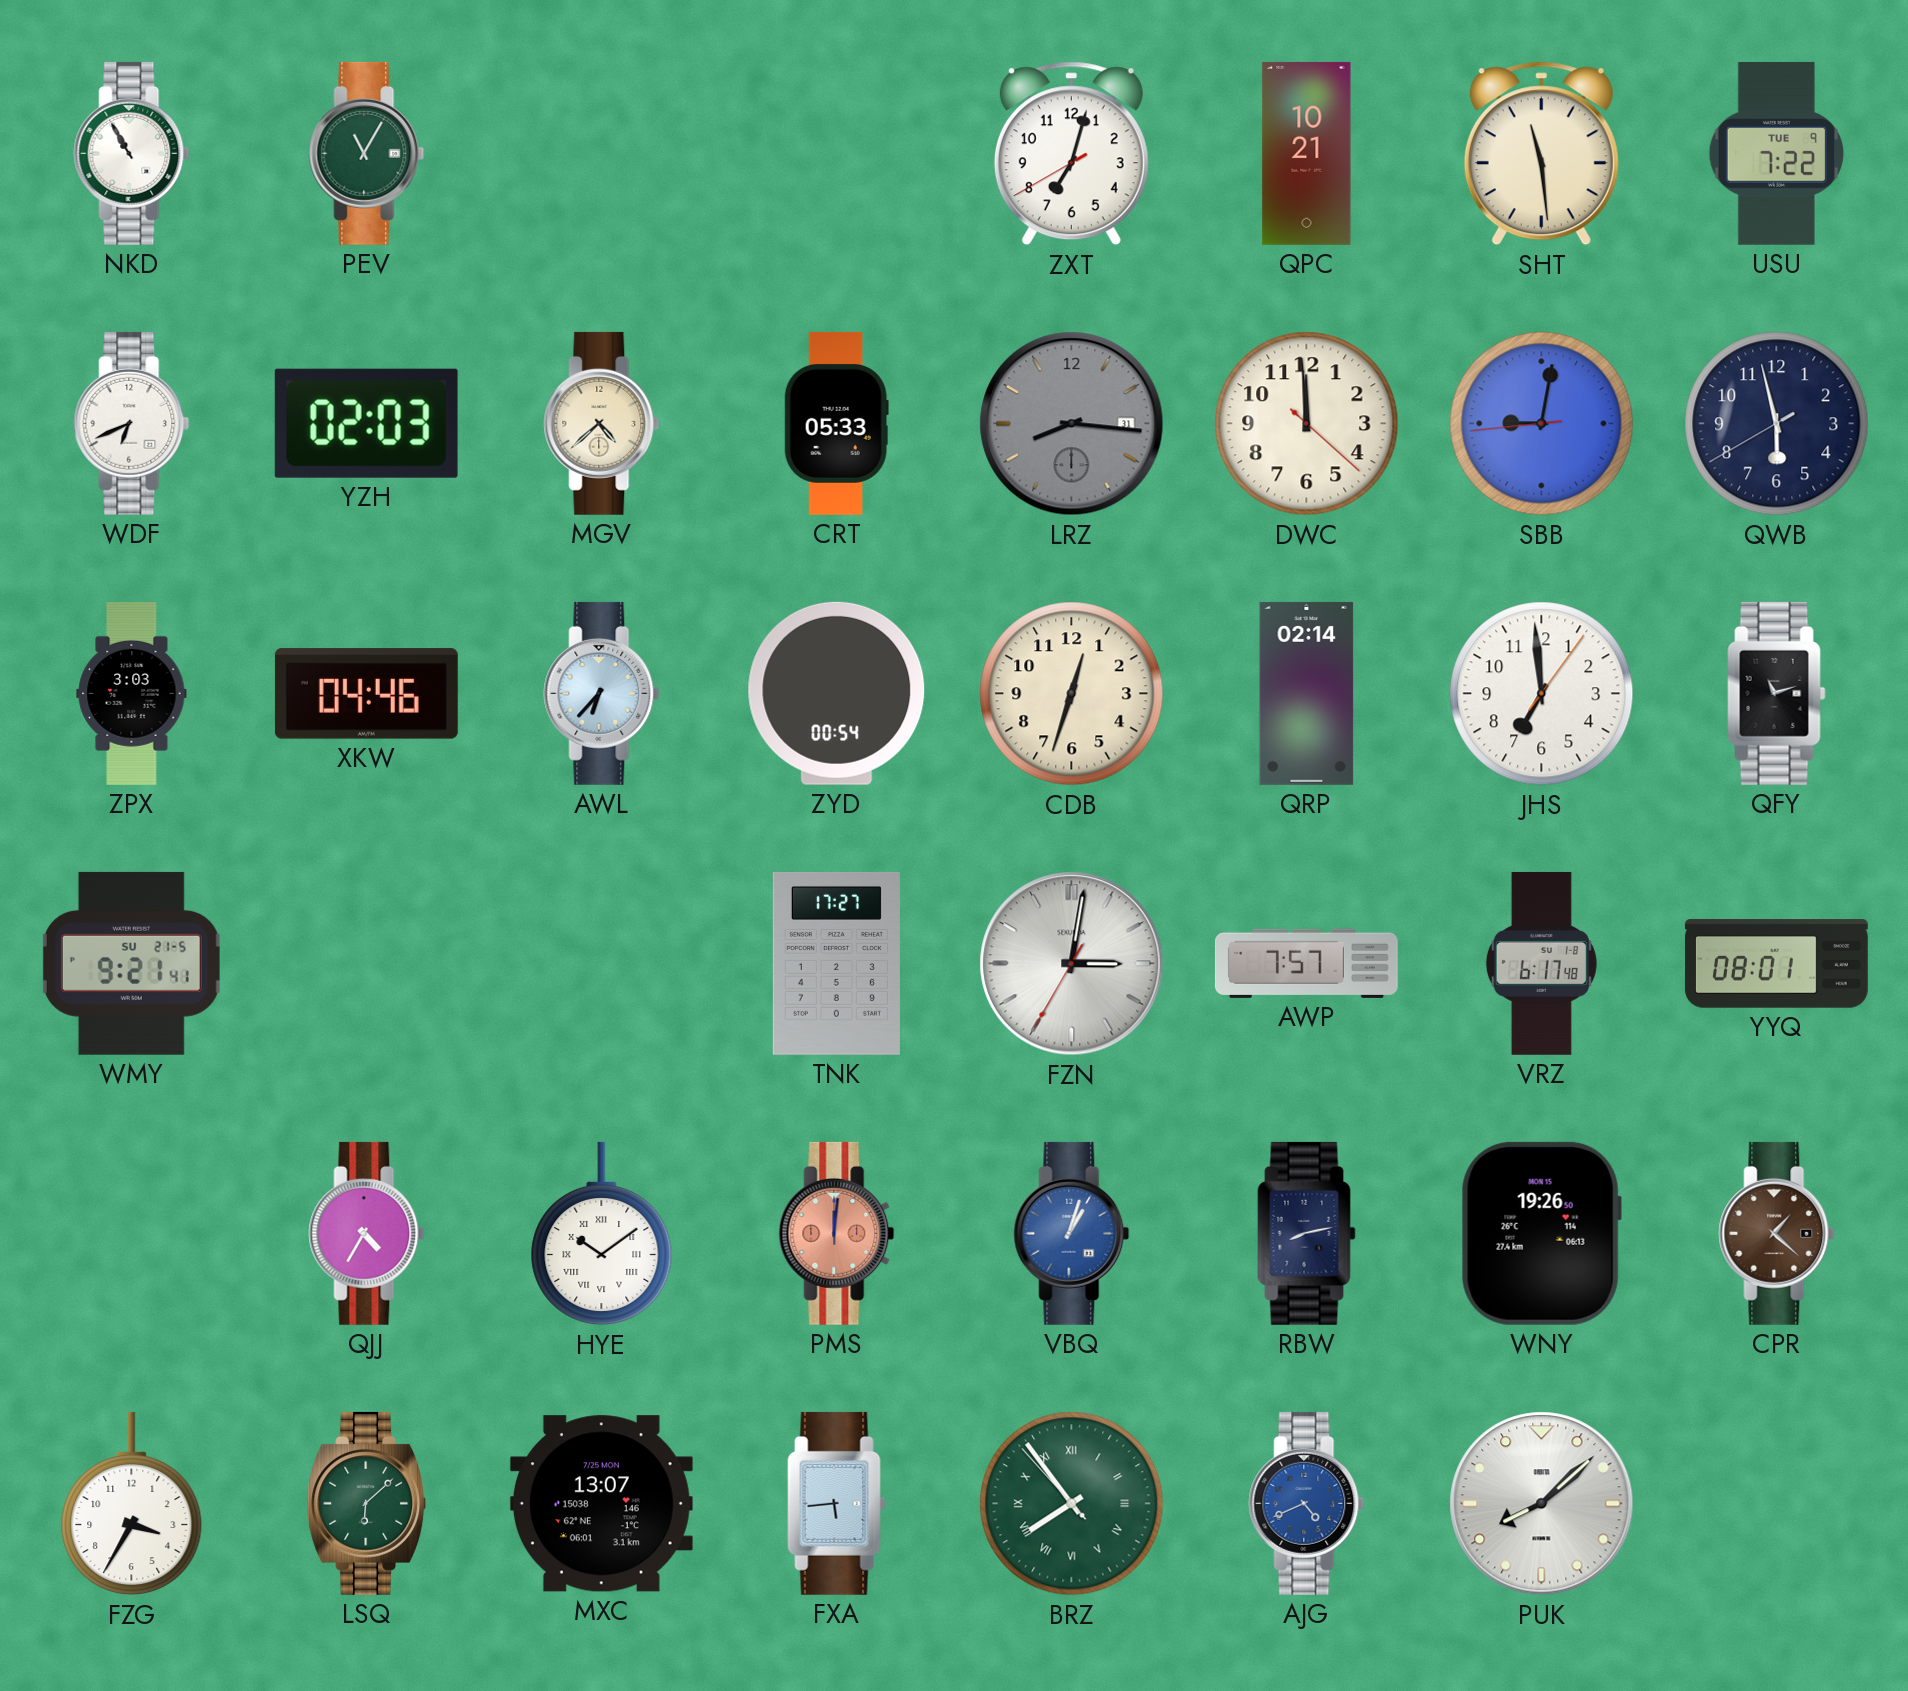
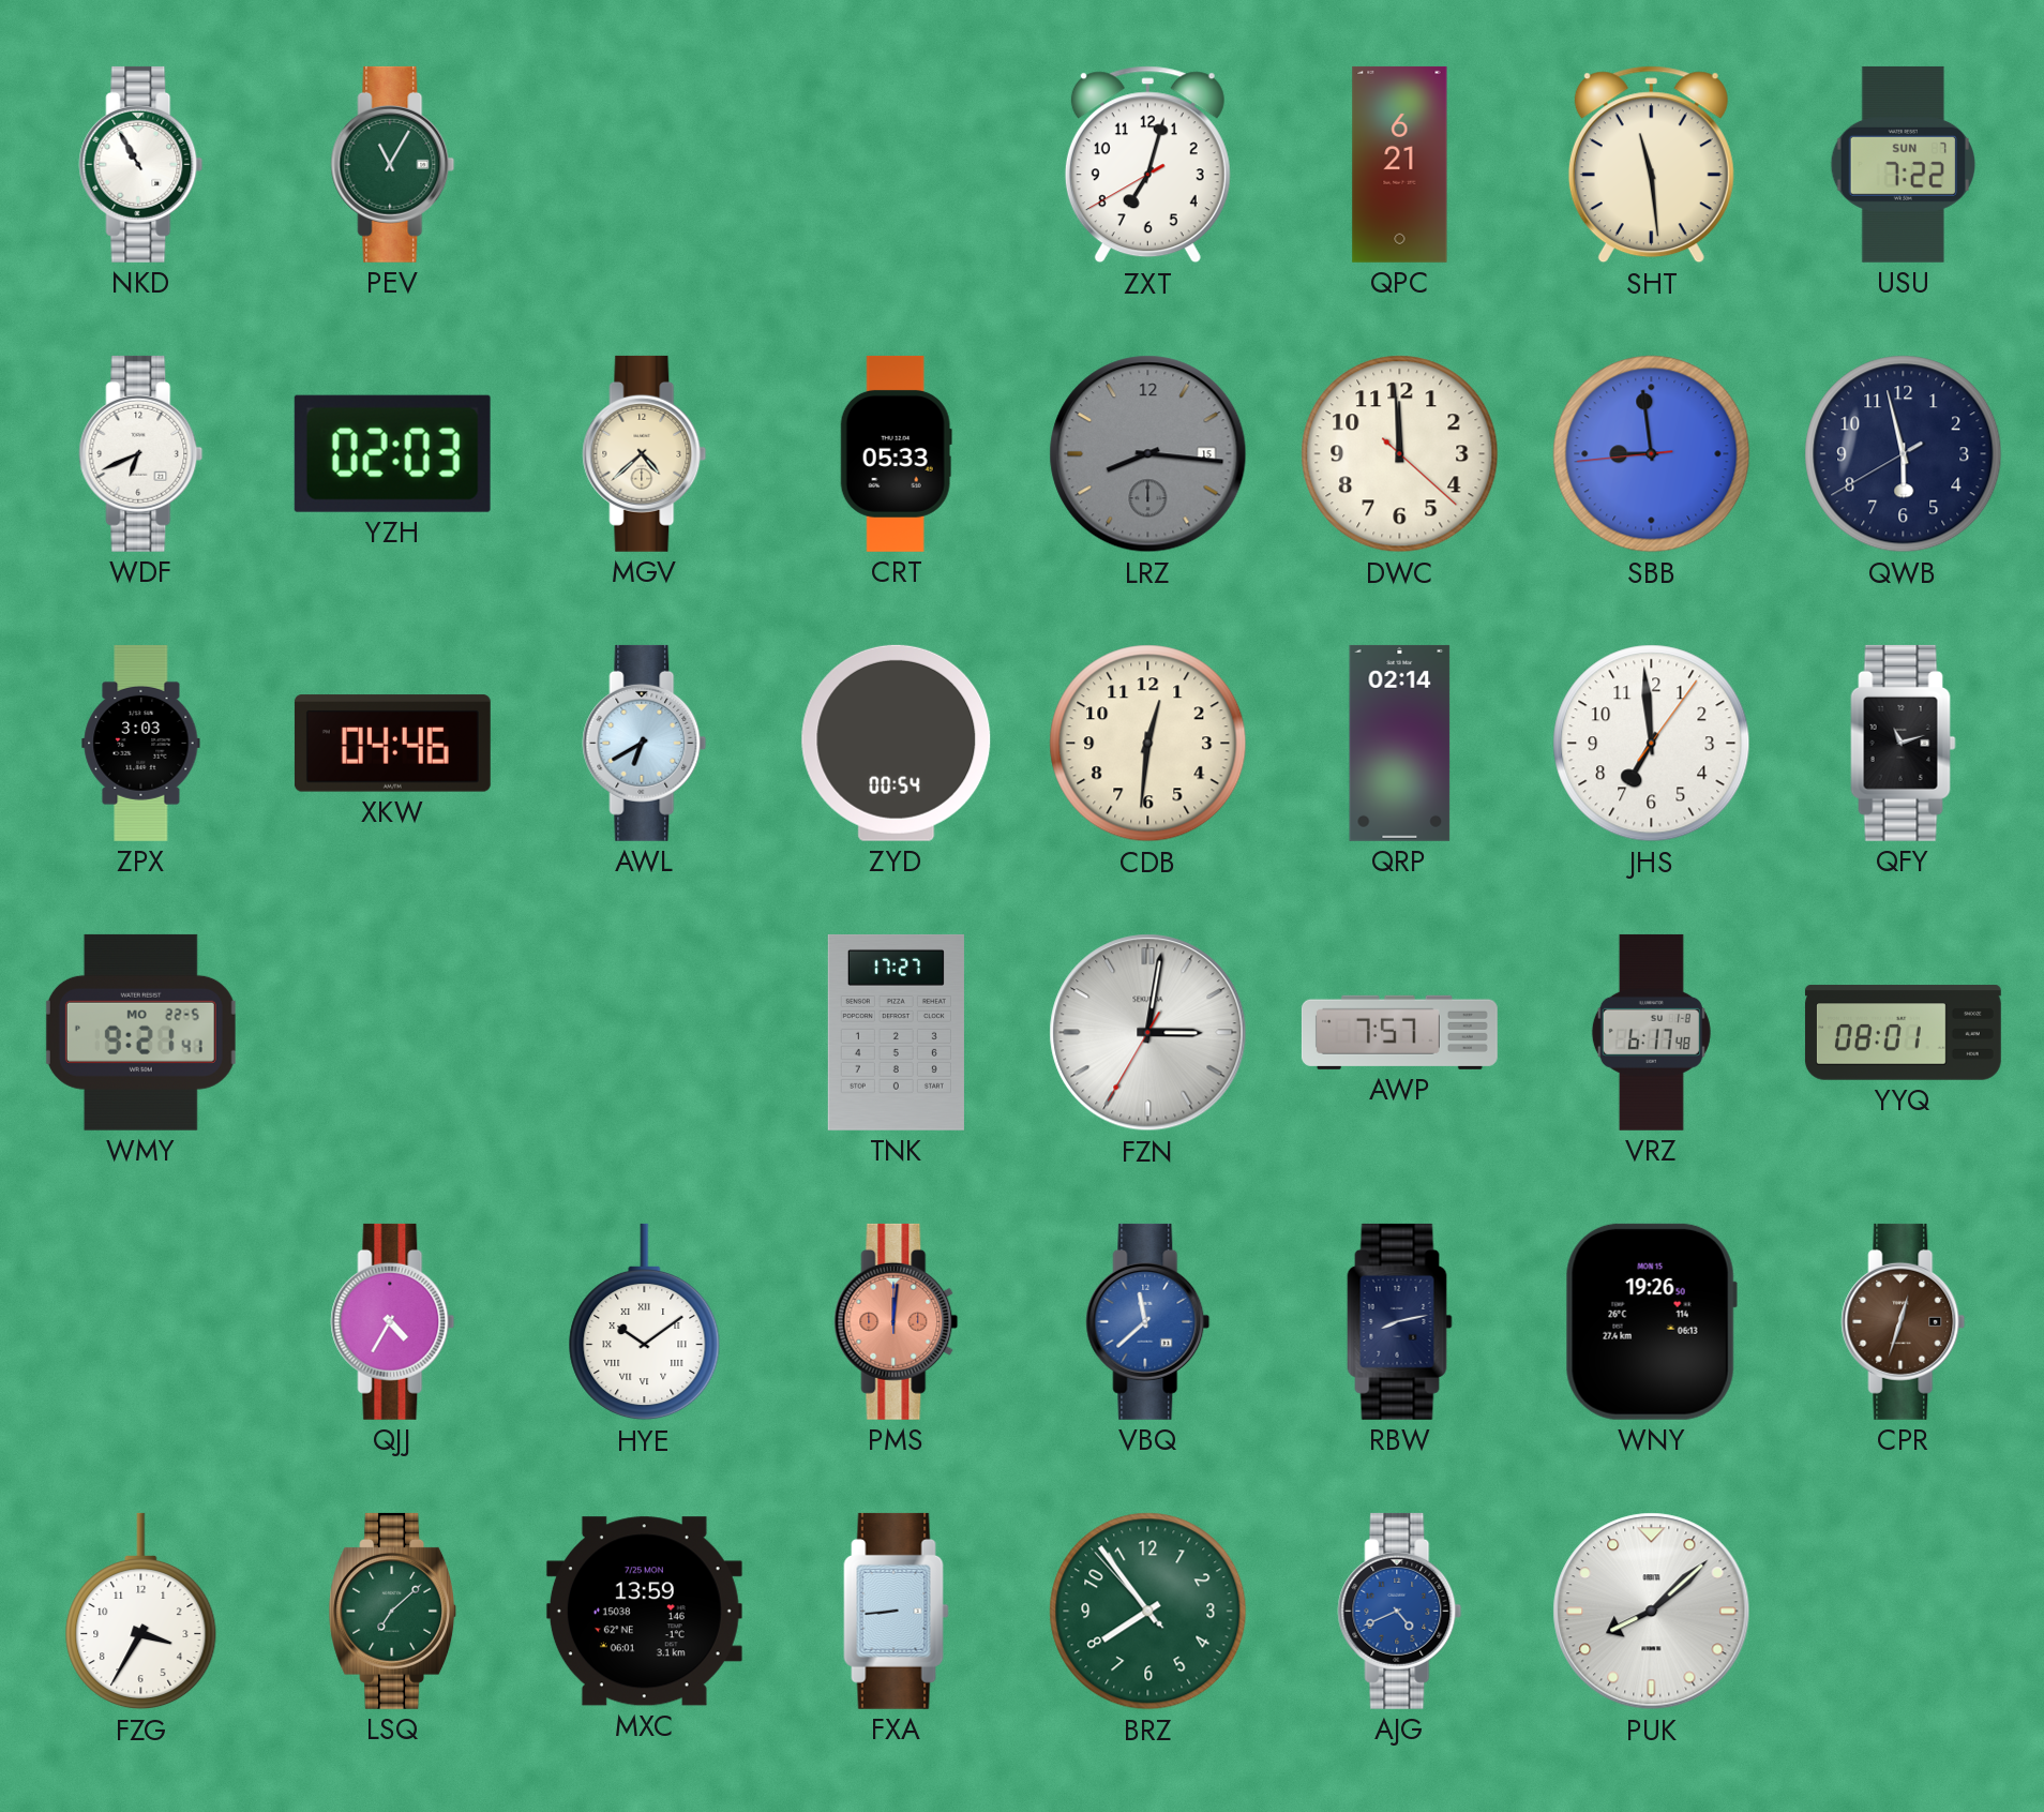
QPC: 10:21 -> 6:21 (1400, 164)
USU date: TUE 9 -> SUN 7 (1903, 164)
LRZ date: 31 -> 15 (1148, 454)
SBB: 9:01 -> 8:58 (1652, 454)
AWL: 6:37 -> 6:40 (645, 743)
CDB: 12:33 -> 12:31 (1148, 744)
WMY date: SU 21-5 -> MO 22-5 (140, 1032)
VBQ: 1:03 -> 11:38 (1148, 1321)
CPR: 1:22 -> 12:33 (1904, 1321)
LSQ: 6:08 -> 7:08 (393, 1611)
MXC: 13:07 -> 13:59 (644, 1612)
FXA: 5:44 -> 8:44 (897, 1611)
BRZ numerals: Roman -> Arabic (1148, 1612)
